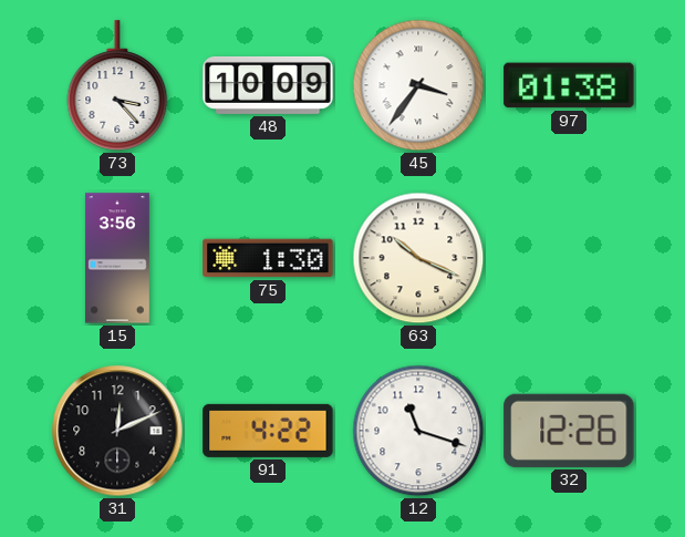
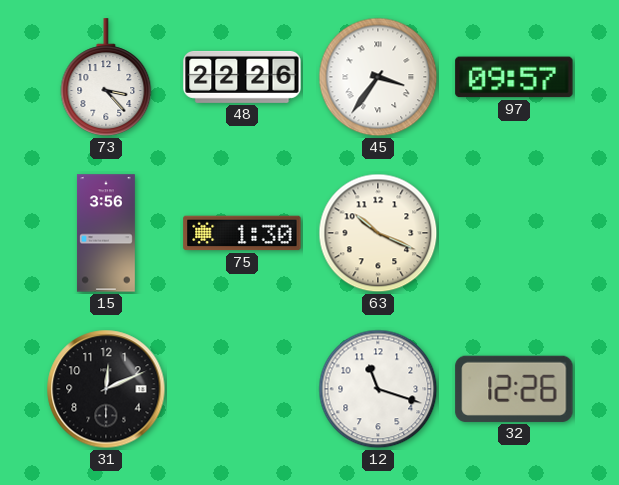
48: 10:09 -> 22:26 (242, 77)
97: 01:38 -> 09:57 (514, 77)
91: 4:22 -> none (268, 431)
